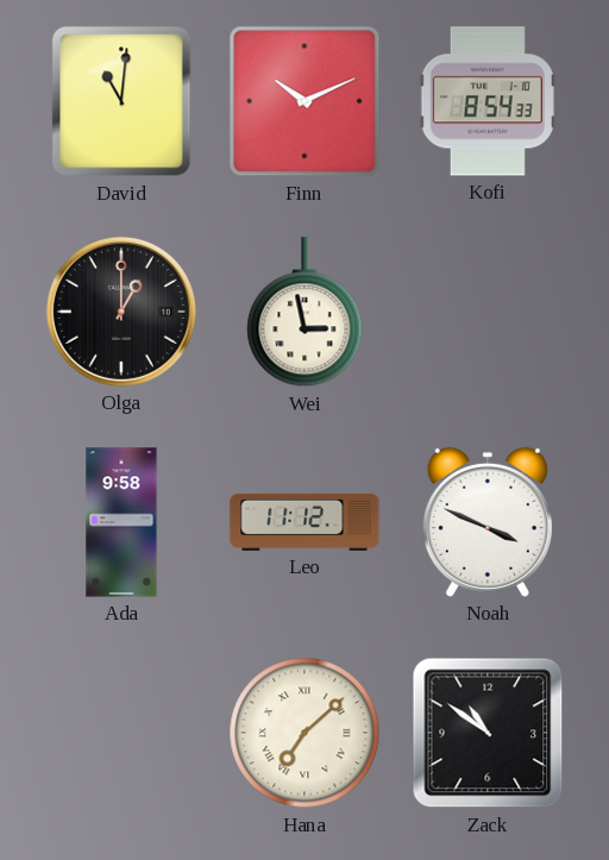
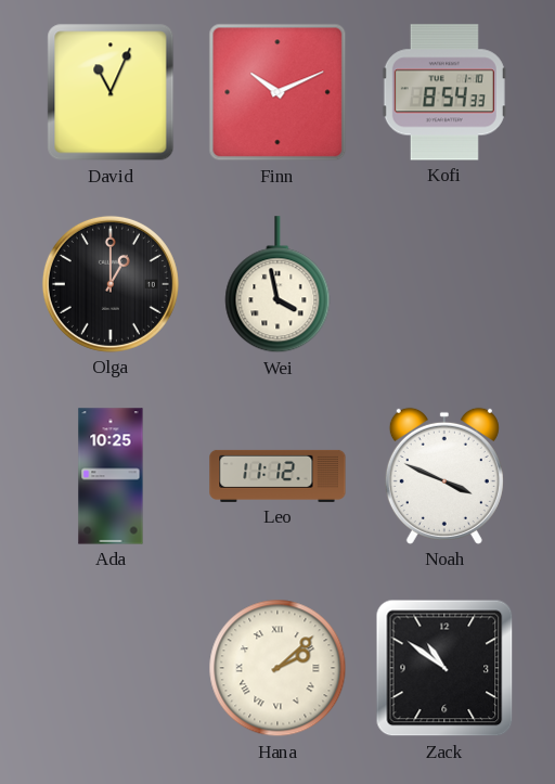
David: 11:01 -> 11:04 (111, 92)
Wei: 2:58 -> 3:58 (277, 285)
Ada: 9:58 -> 10:25 (111, 476)
Hana: 7:08 -> 2:08 (277, 668)
